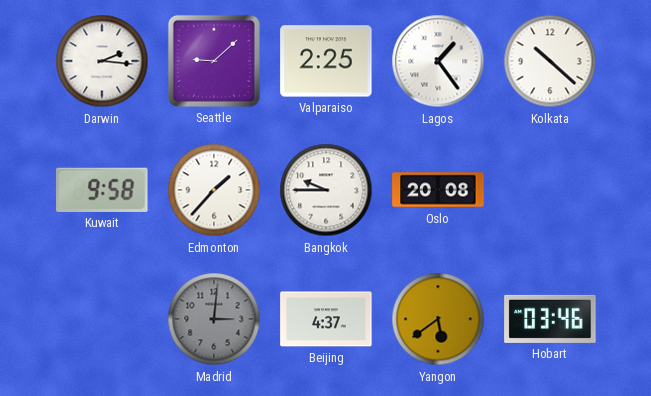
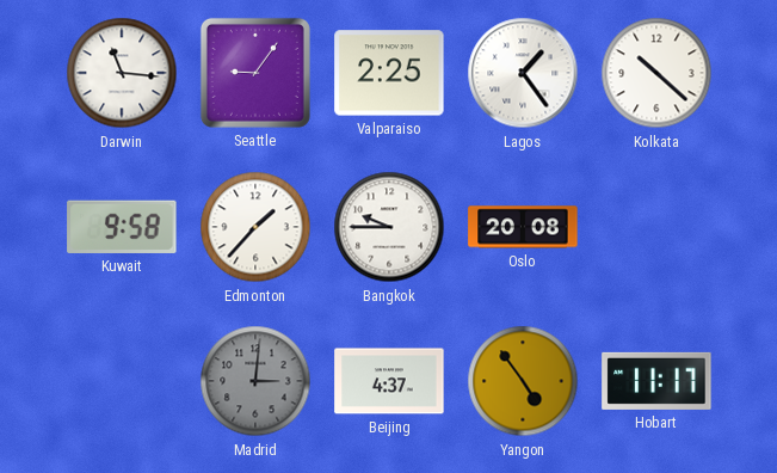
Darwin: 2:16 -> 11:16 (122, 73)
Seattle: 9:08 -> 9:06 (255, 73)
Yangon: 5:39 -> 4:54 (523, 381)
Hobart: 03:46 -> 11:17 (656, 381)
